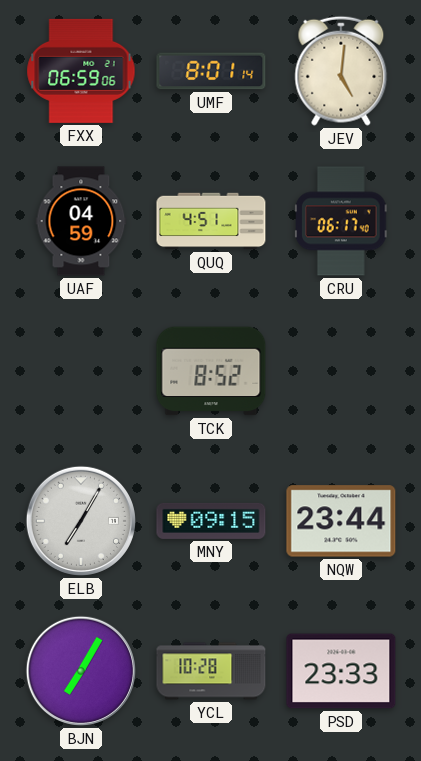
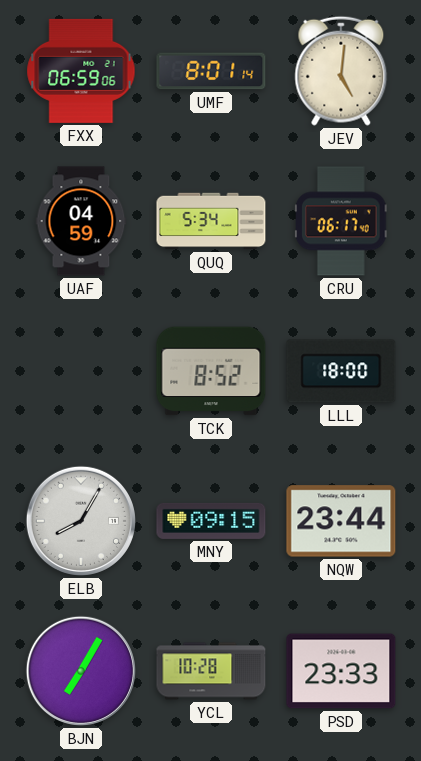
QUQ: 4:51 -> 5:34 (211, 221)
LLL: none -> 18:00 (341, 371)
ELB: 7:05 -> 8:05 (81, 521)
